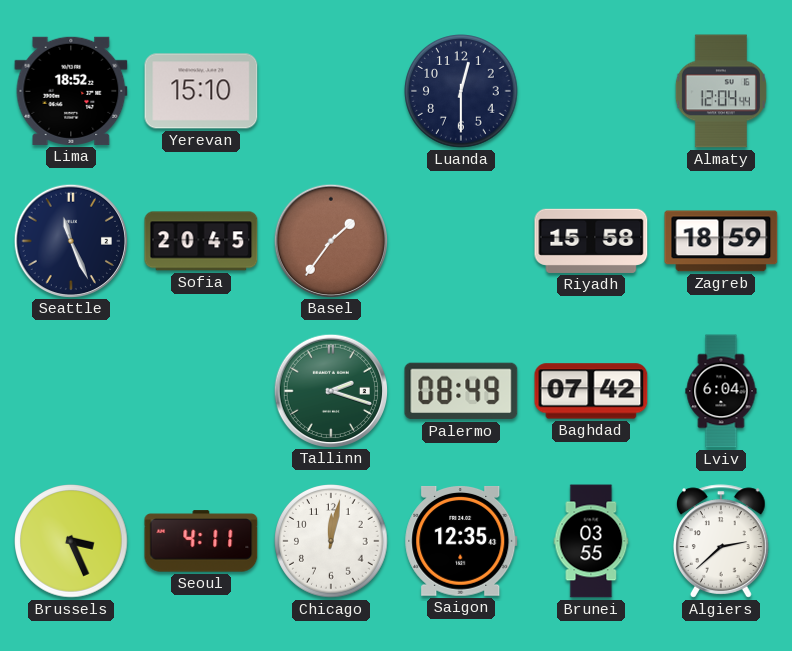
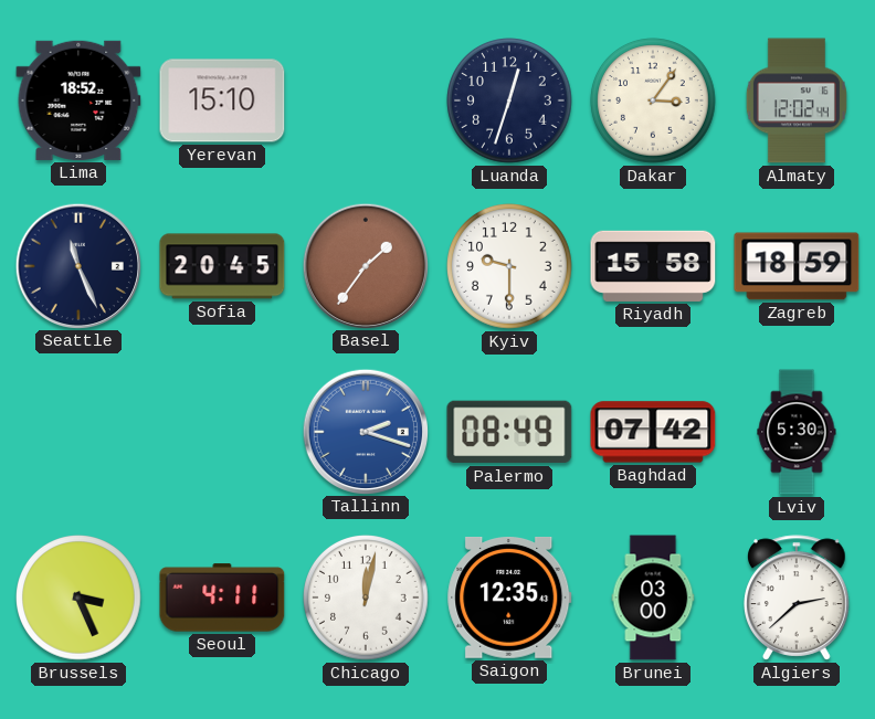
Luanda: 12:30 -> 12:33 (510, 102)
Dakar: none -> 3:06 (654, 102)
Almaty: 12:04 -> 12:02 (797, 101)
Kyiv: none -> 9:30 (510, 267)
Tallinn dial: green -> blue (365, 431)
Lviv: 6:04 -> 5:30 (797, 432)
Brunei: 03:55 -> 03:00 (653, 598)
